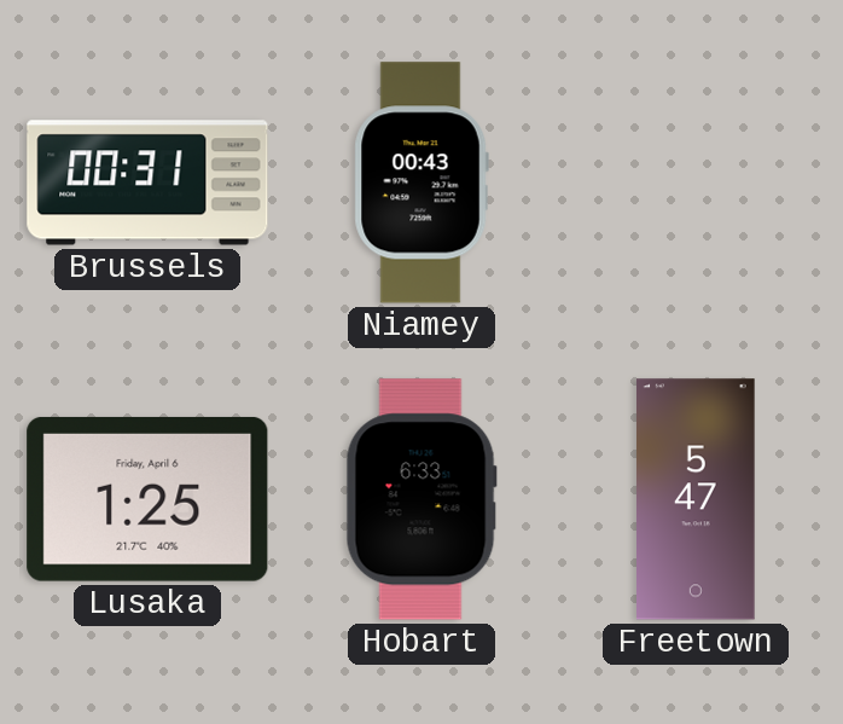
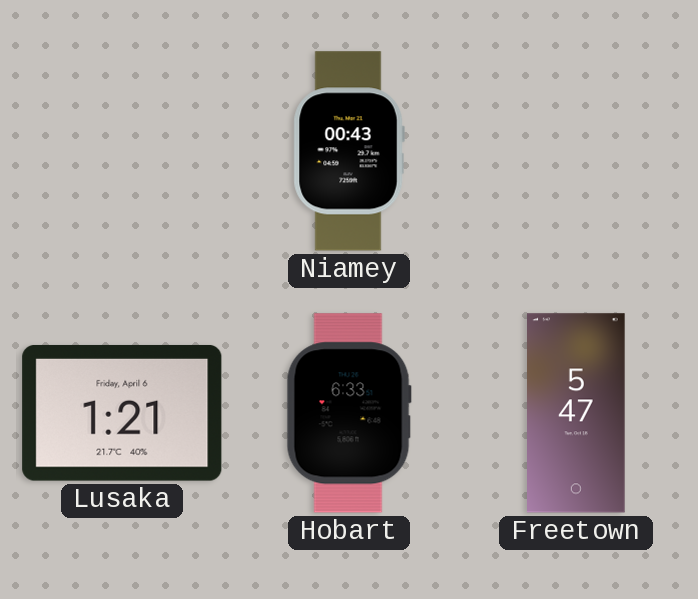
Brussels: 00:31 -> none (147, 183)
Lusaka: 1:25 -> 1:21 (122, 413)
